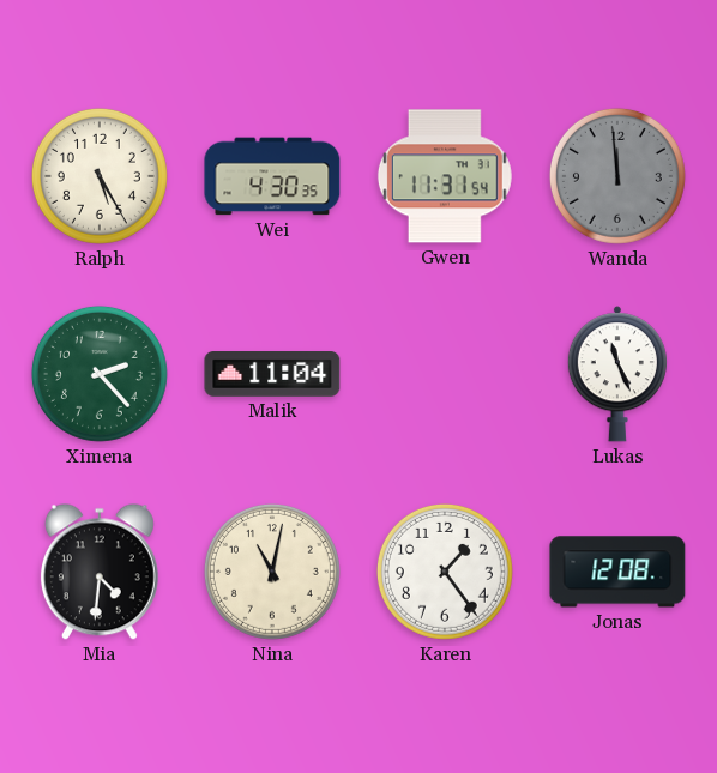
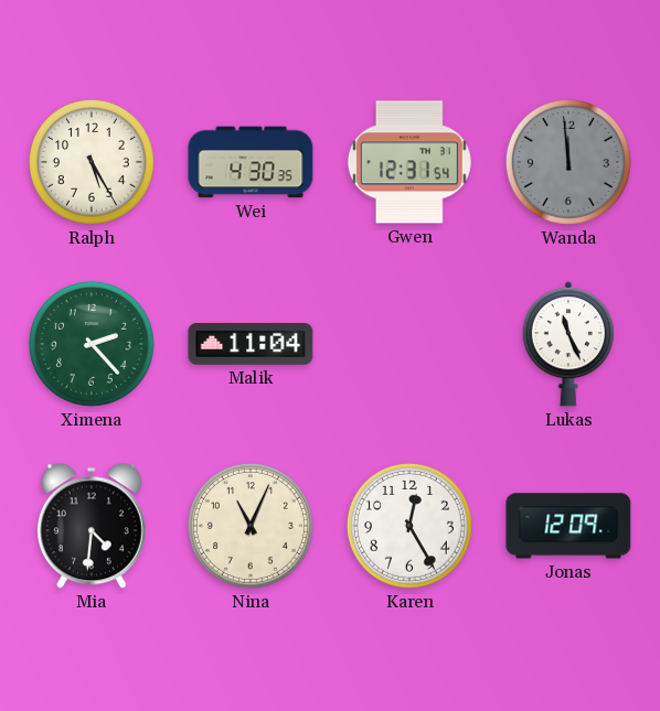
Gwen: 11:31 -> 12:31 (409, 162)
Nina: 11:02 -> 11:04 (251, 526)
Karen: 1:24 -> 12:25 (409, 526)
Jonas: 12:08 -> 12:09 (568, 526)
